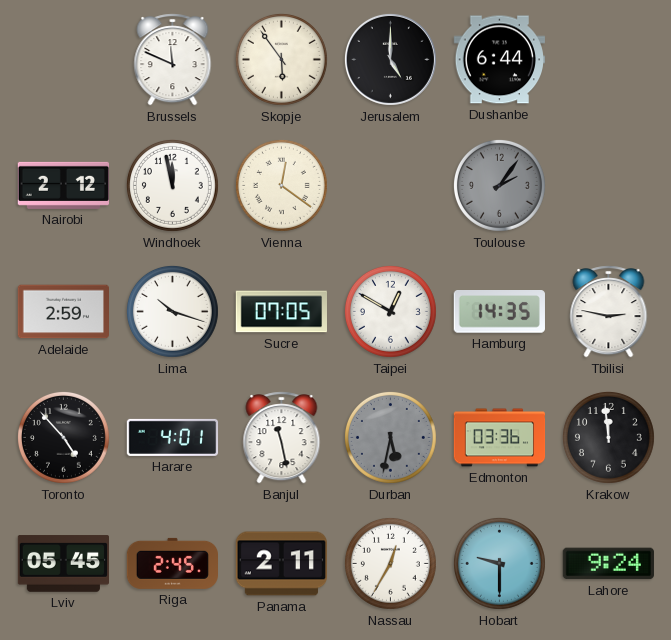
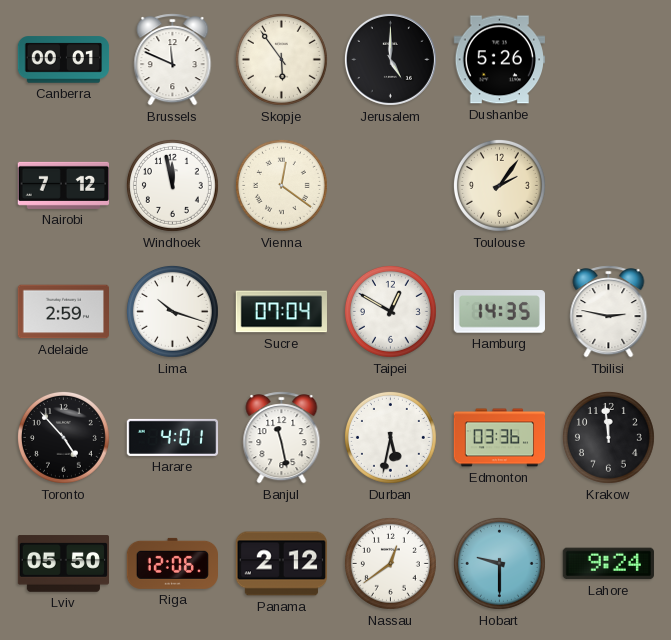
Canberra: none -> 00:01 (64, 60)
Dushanbe: 6:44 -> 5:26 (499, 60)
Nairobi: 2:12 -> 7:12 (63, 185)
Toulouse dial: grey -> cream (499, 185)
Sucre: 07:05 -> 07:04 (281, 312)
Durban dial: grey -> white (390, 437)
Lviv: 05:45 -> 05:50 (63, 564)
Riga: 2:45 -> 12:06 (172, 563)
Panama: 2:11 -> 2:12 (281, 564)
Nassau: 12:35 -> 12:39 (390, 563)
